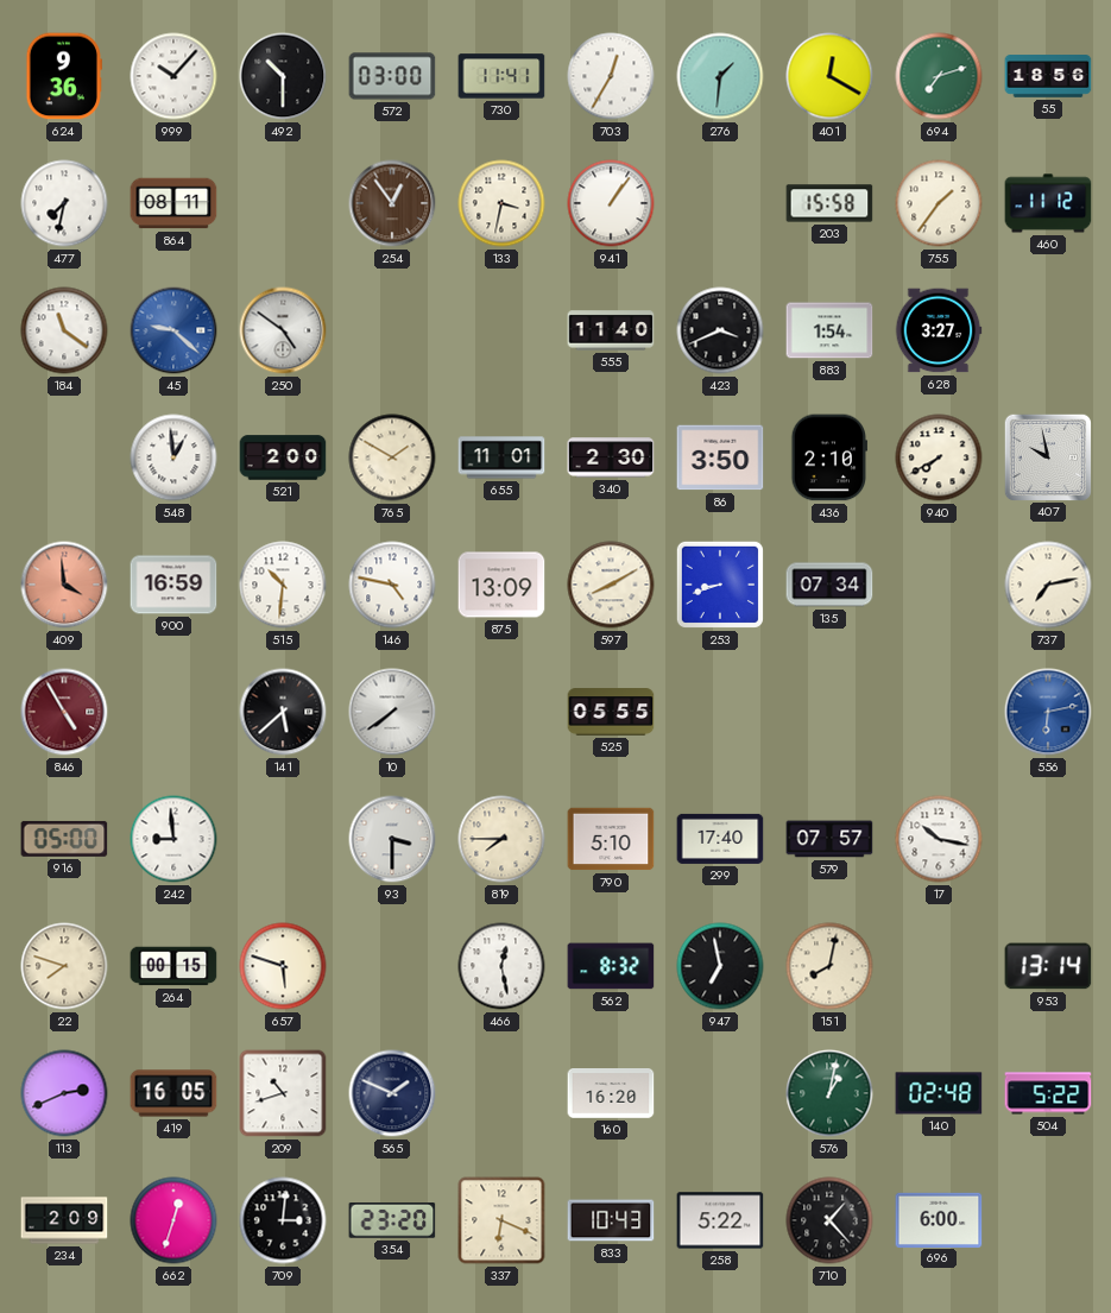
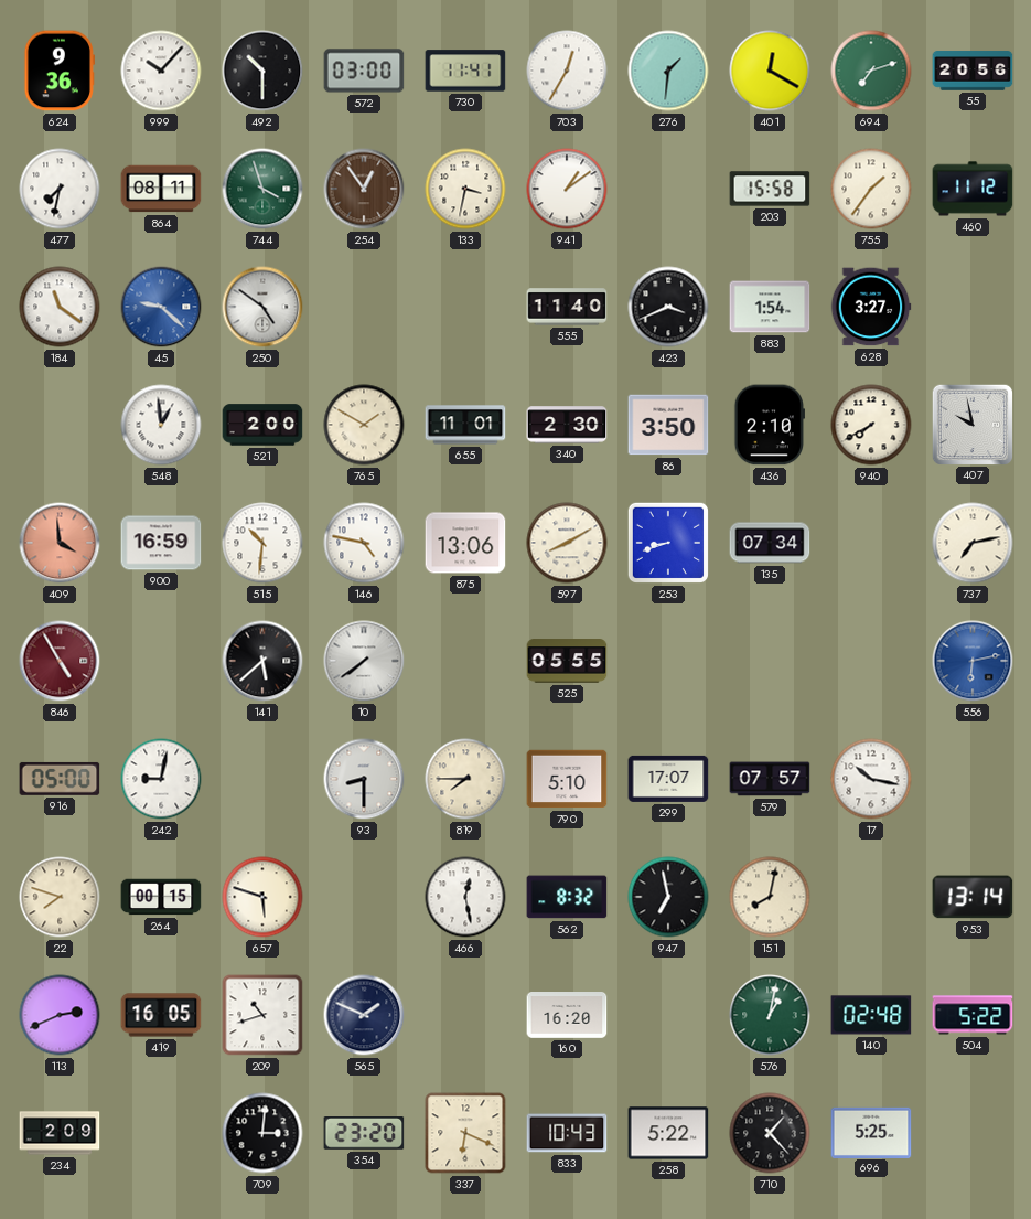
55: 18:56 -> 20:56 (973, 71)
744: none -> 3:57 (262, 189)
941: 1:06 -> 1:09 (567, 189)
875: 13:09 -> 13:06 (465, 543)
242: 8:59 -> 9:02 (161, 779)
93: 3:30 -> 8:30 (364, 779)
299: 17:40 -> 17:07 (668, 779)
662: 12:33 -> none (173, 1220)
696: 6:00 -> 5:25 (871, 1132)
